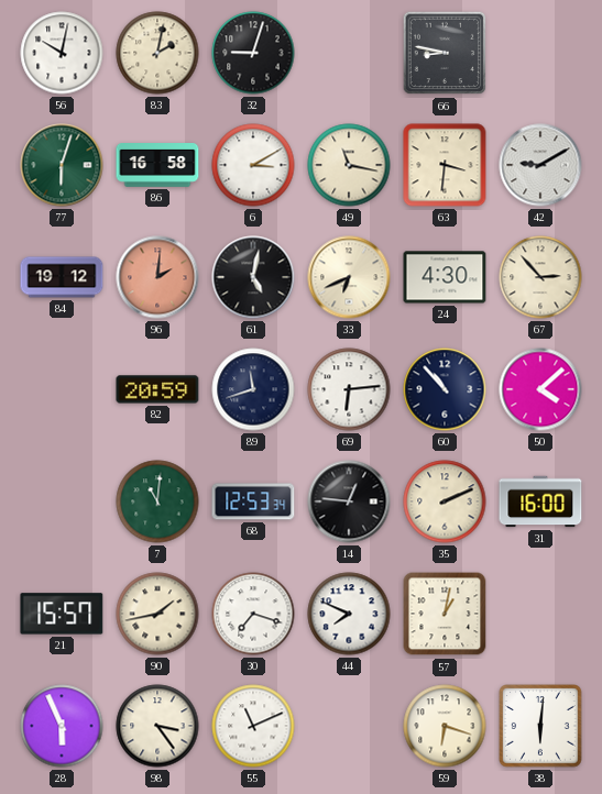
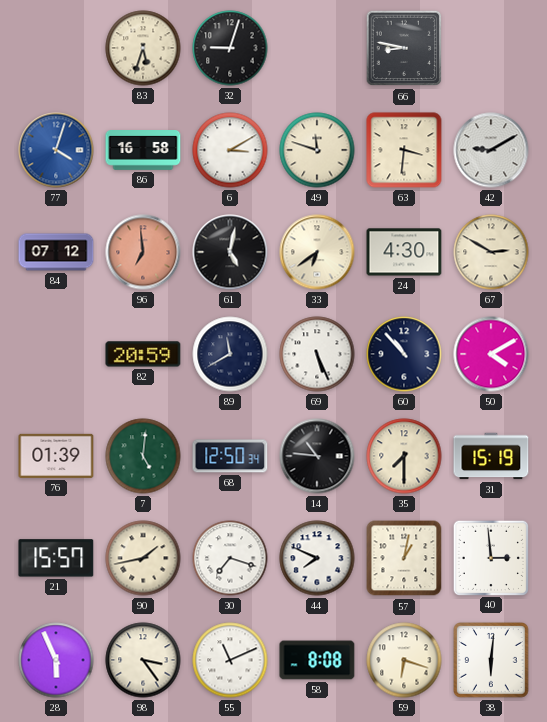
56: 10:02 -> none (62, 53)
83: 2:02 -> 5:33 (143, 48)
77: 6:03 -> 4:03 (56, 150)
77 dial: green -> blue (56, 150)
49: 11:17 -> 11:48 (317, 150)
84: 19:12 -> 07:12 (56, 252)
96: 2:01 -> 6:59 (143, 252)
33: 6:41 -> 6:39 (317, 252)
67: 2:53 -> 2:50 (491, 252)
89: 11:42 -> 11:40 (230, 354)
69: 6:14 -> 5:26 (317, 354)
50: 4:08 -> 4:10 (491, 354)
76: none -> 01:39 (56, 456)
7: 11:01 -> 5:01 (143, 456)
68: 12:53 -> 12:50 (230, 456)
14: 12:46 -> 10:46 (317, 456)
35: 2:11 -> 7:30 (404, 456)
31: 16:00 -> 15:19 (491, 456)
40: none -> 2:59 (490, 557)
58: none -> 8:08 (317, 660)
